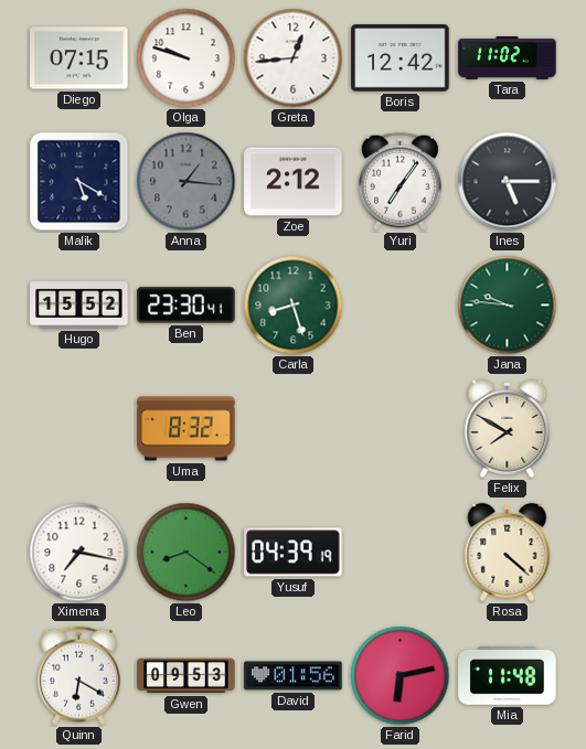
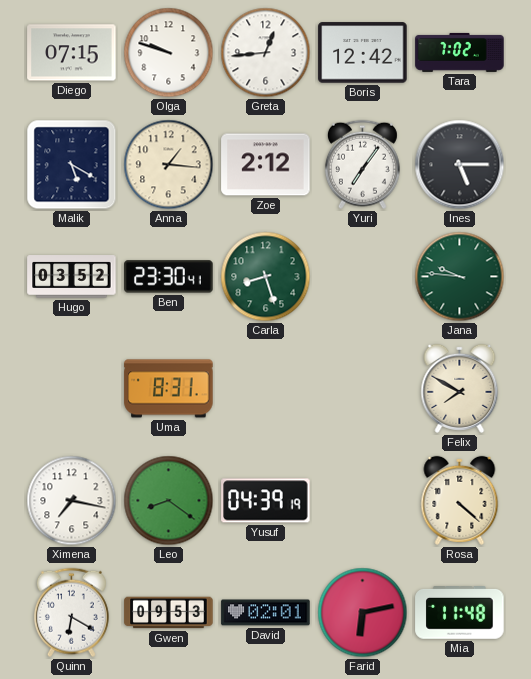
Tara: 11:02 -> 7:02 (460, 52)
Anna dial: grey -> cream (169, 165)
Hugo: 15:52 -> 03:52 (72, 277)
Uma: 8:32 -> 8:31 (169, 389)
David: 01:56 -> 02:01 (266, 613)
